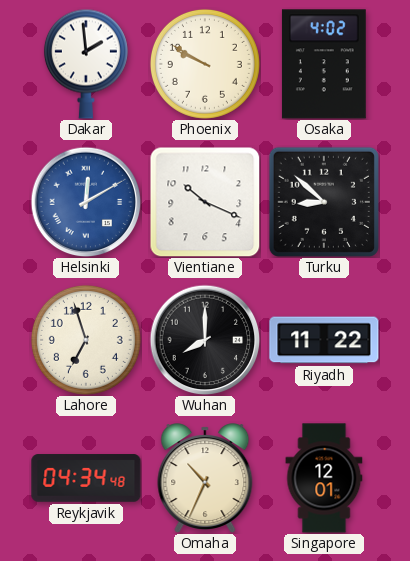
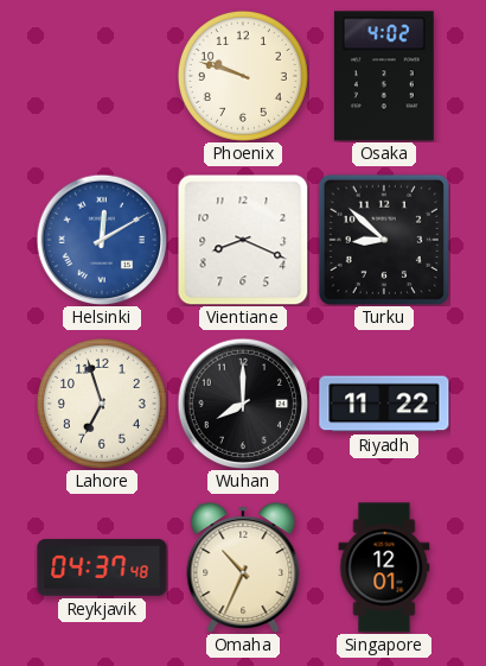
Dakar: 1:59 -> none (86, 64)
Phoenix: 9:50 -> 9:48 (243, 76)
Vientiane: 10:19 -> 8:19 (243, 240)
Reykjavik: 04:34 -> 04:37 (102, 567)
